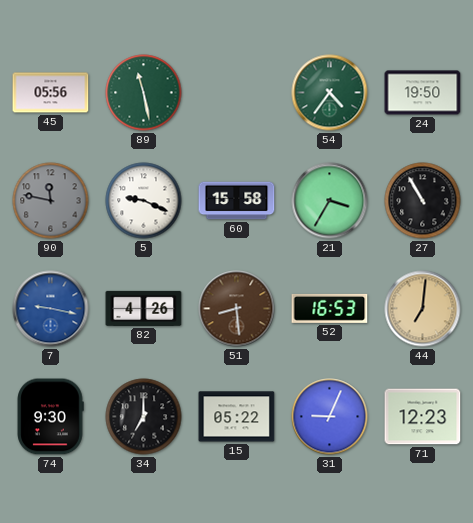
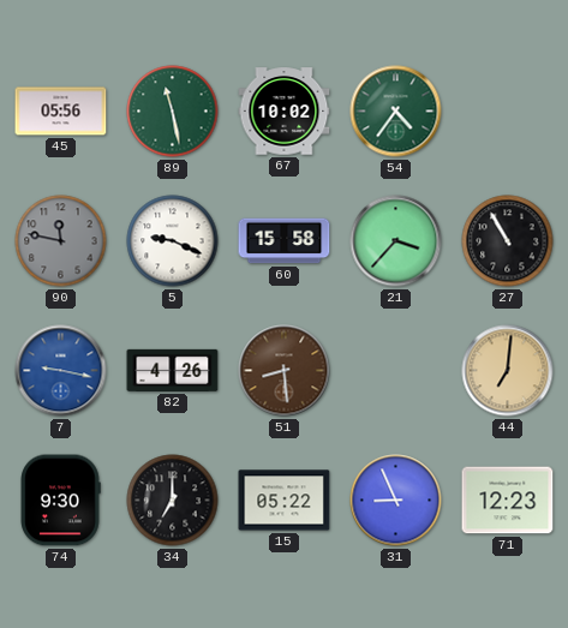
67: none -> 10:02 (285, 112)
24: 19:50 -> none (423, 93)
21: 3:35 -> 3:37 (396, 241)
52: 16:53 -> none (330, 308)
31: 9:04 -> 8:56 (396, 501)
